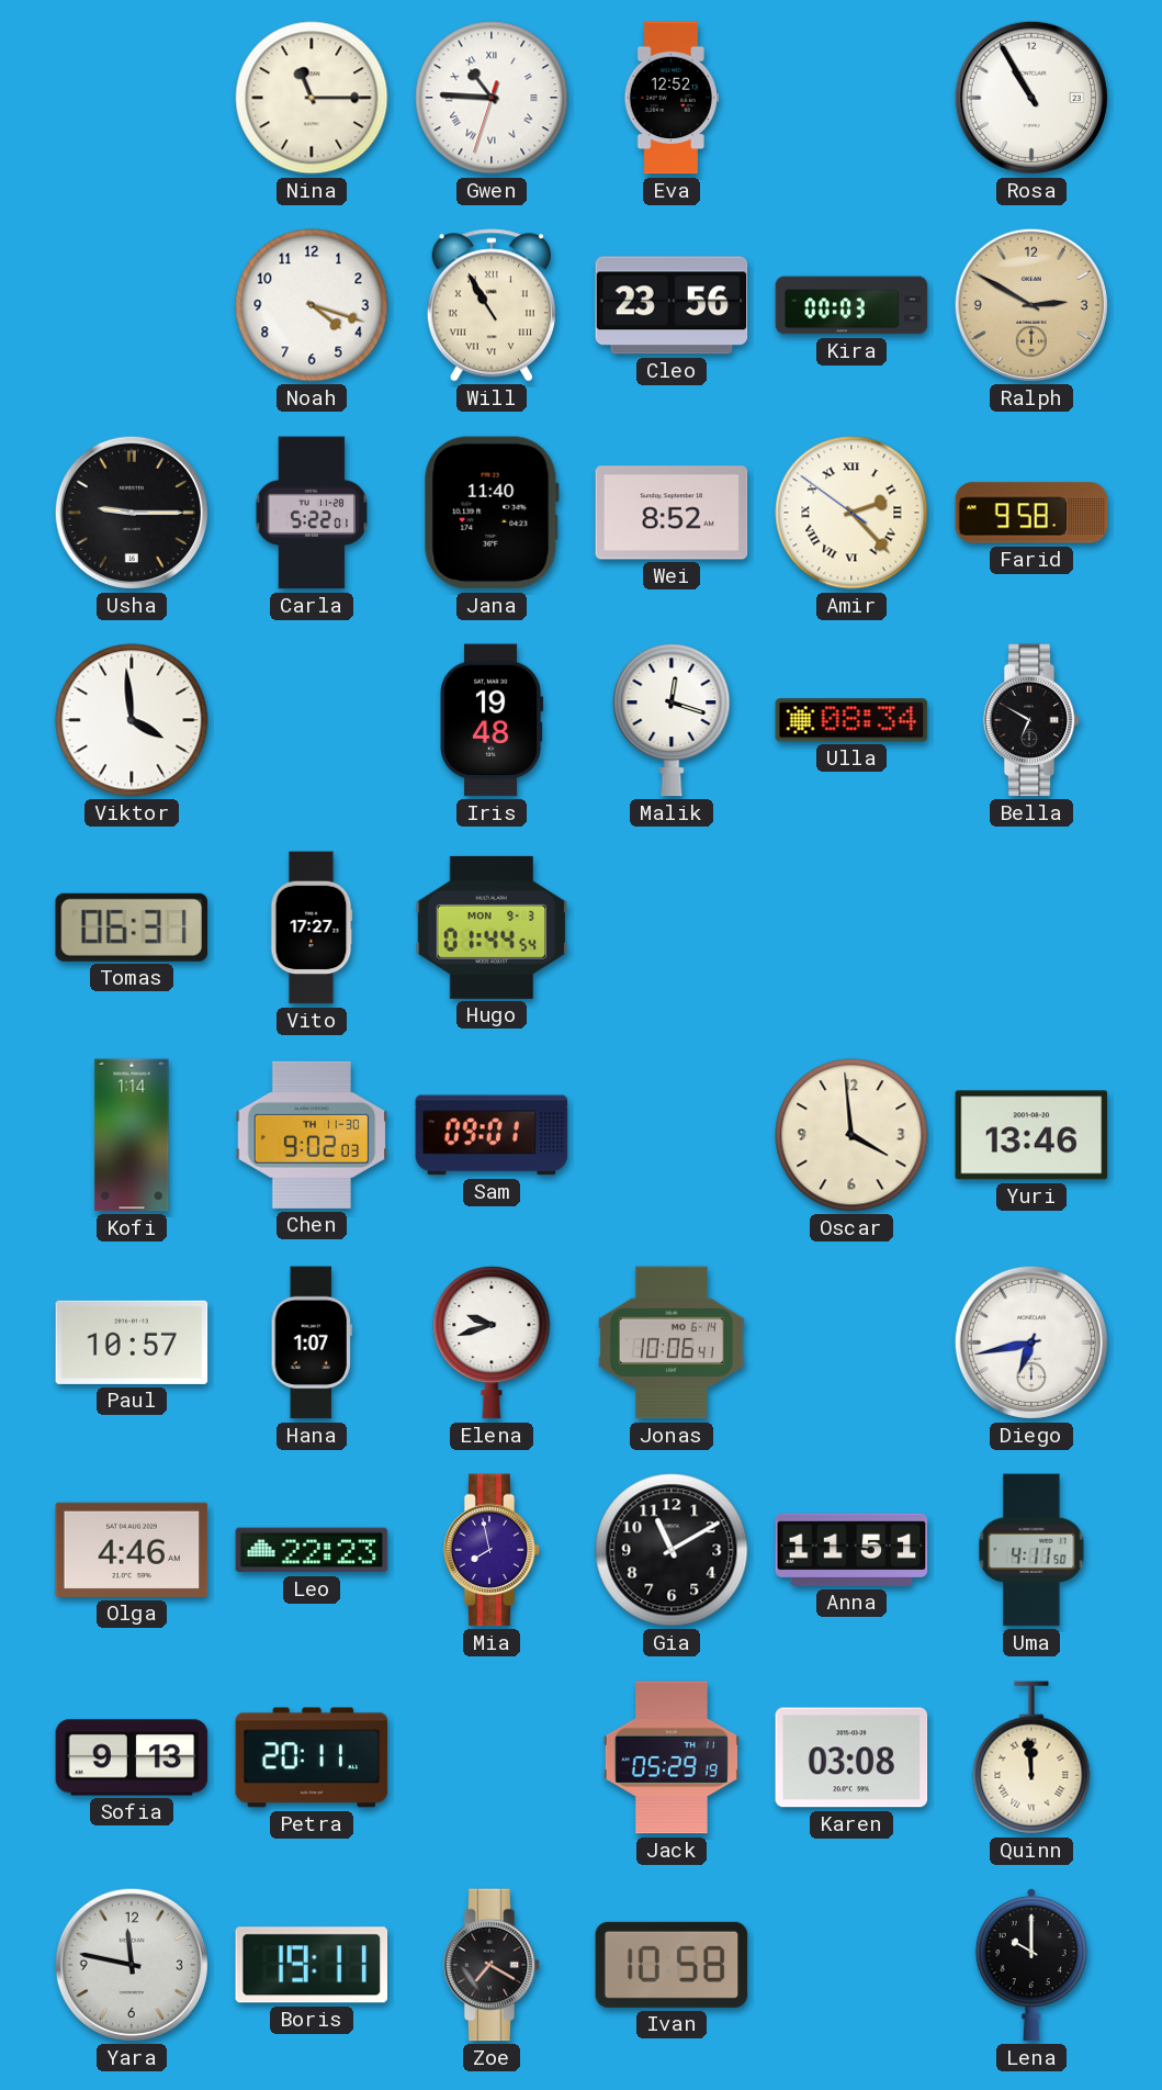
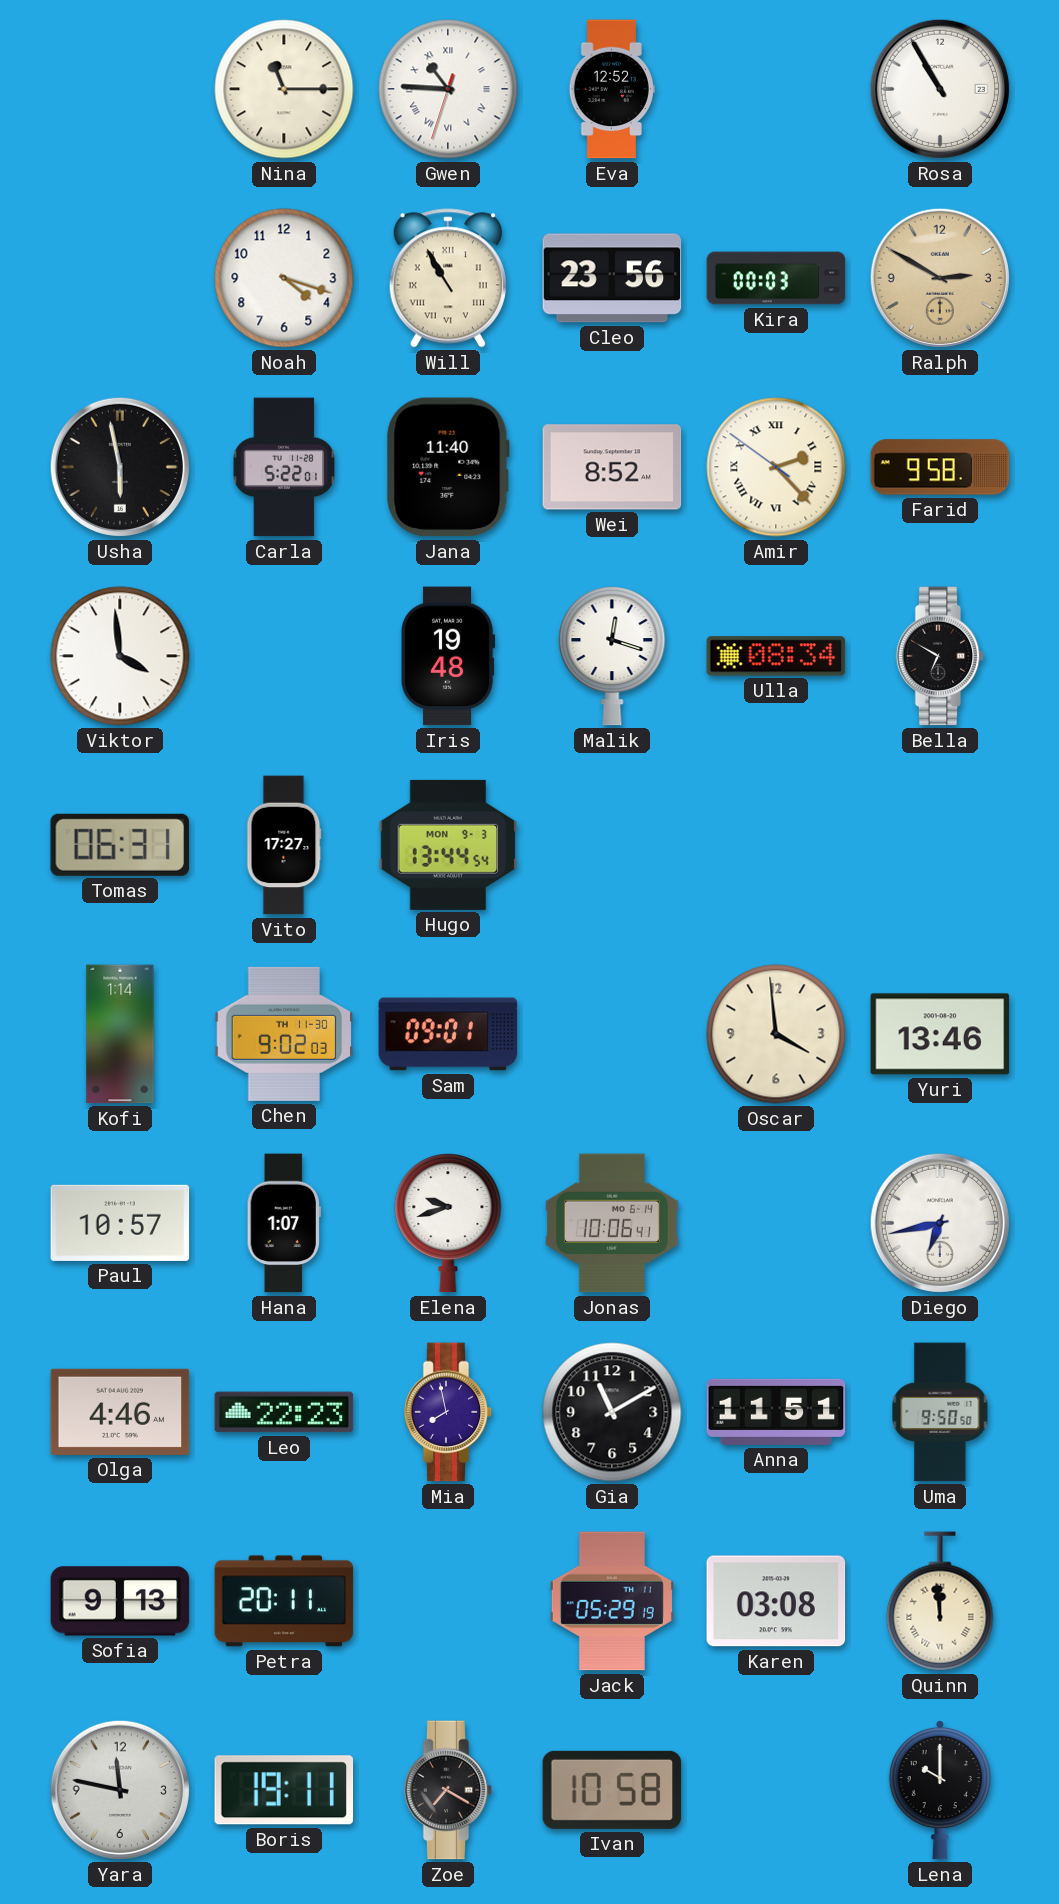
Usha: 9:15 -> 5:58 (120, 467)
Hugo: 01:44 -> 13:44 (448, 845)
Uma: 4:11 -> 9:50 (940, 1412)
